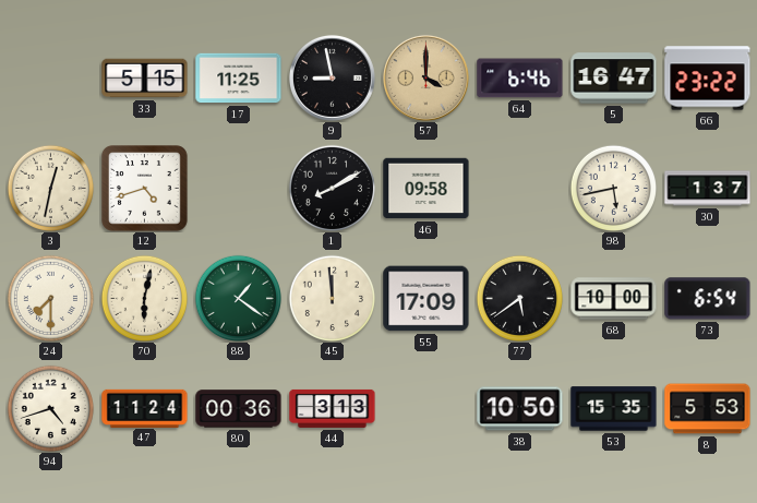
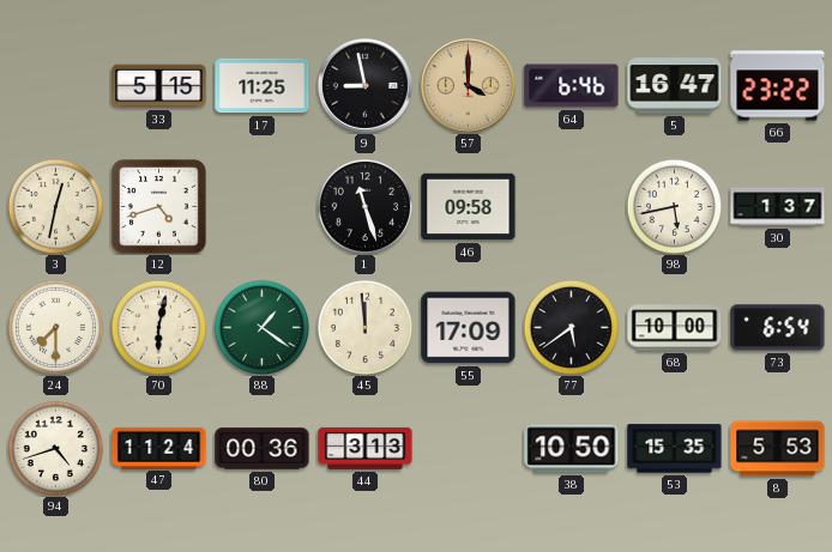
1: 8:10 -> 11:27 (364, 206)
